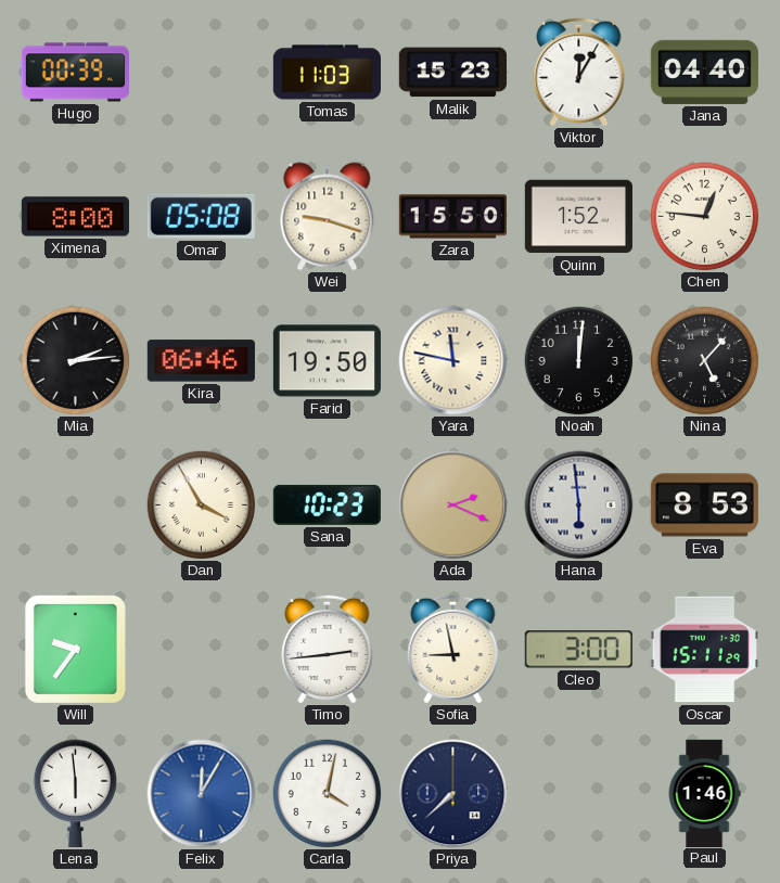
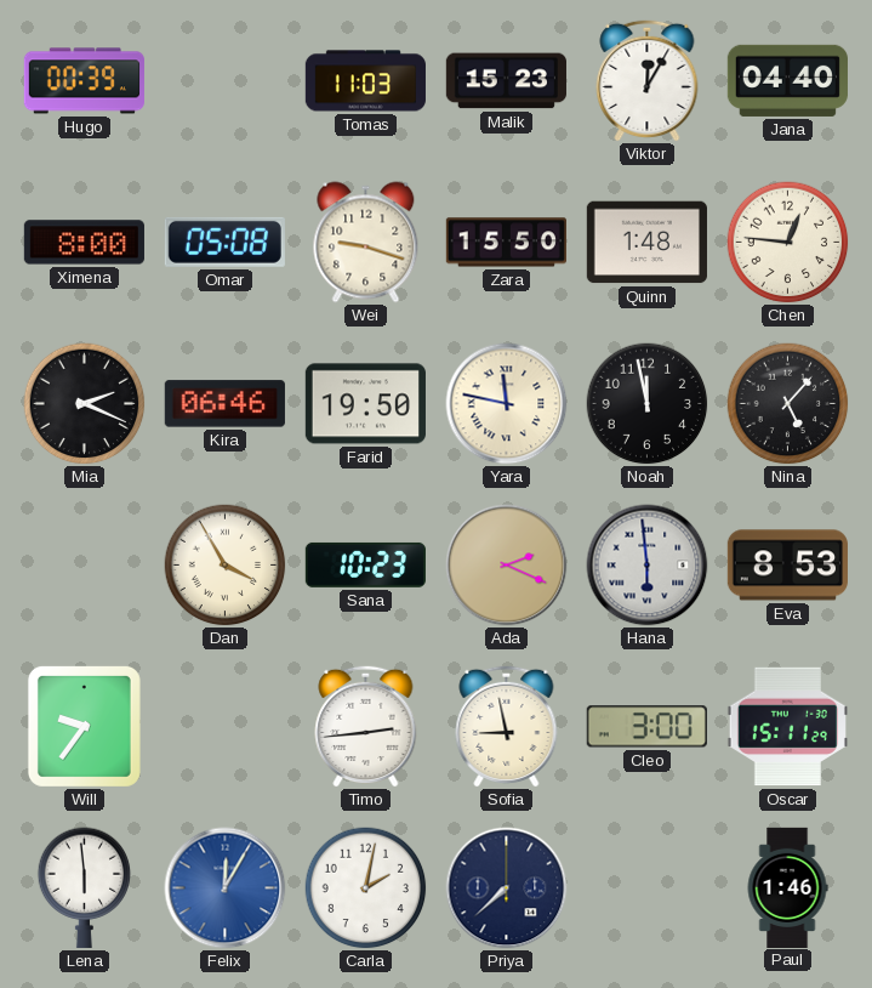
Quinn: 1:52 -> 1:48 (646, 243)
Mia: 2:14 -> 2:19 (85, 404)
Noah: 12:01 -> 11:58 (648, 404)
Carla: 4:02 -> 2:02 (366, 888)
